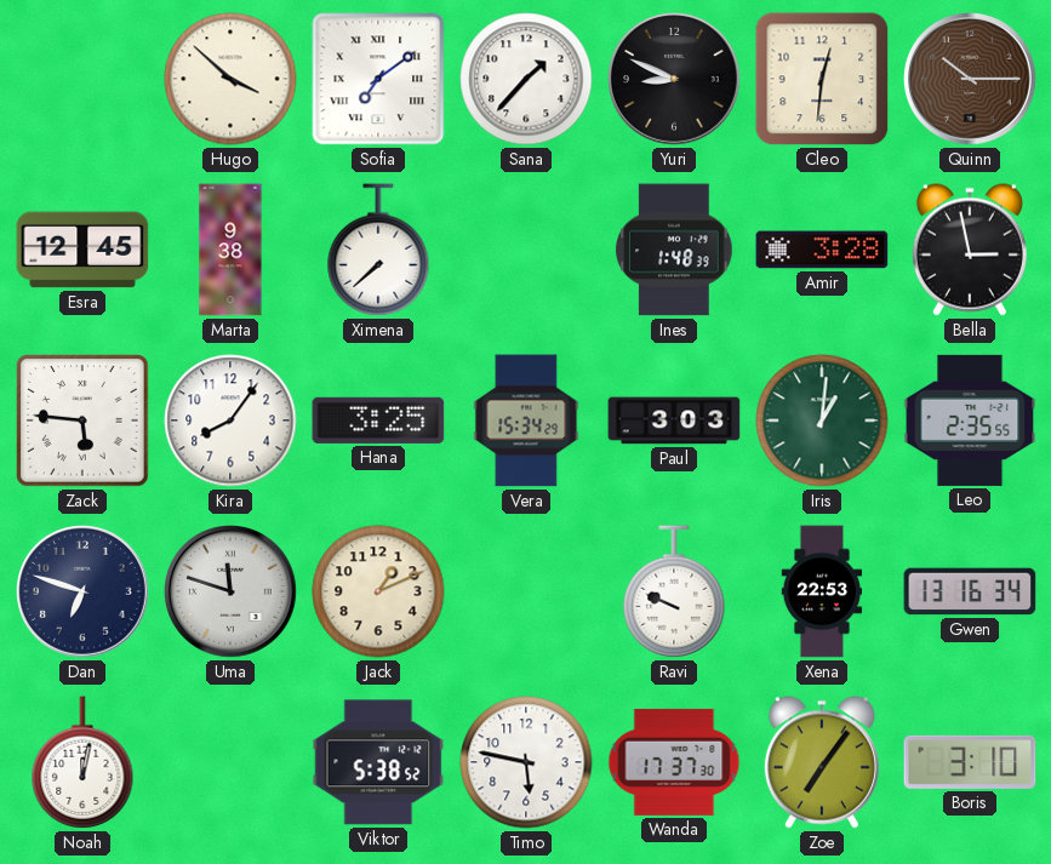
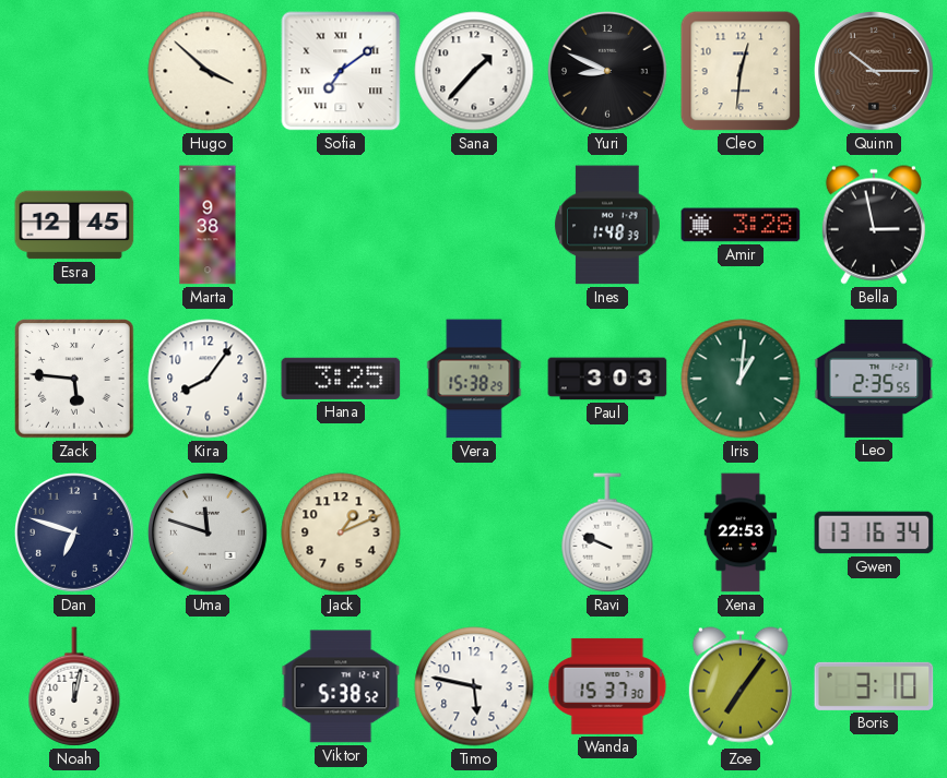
Ximena: 7:38 -> none (378, 250)
Vera: 15:34 -> 15:38 (474, 379)
Wanda: 17:37 -> 15:37 (607, 686)
